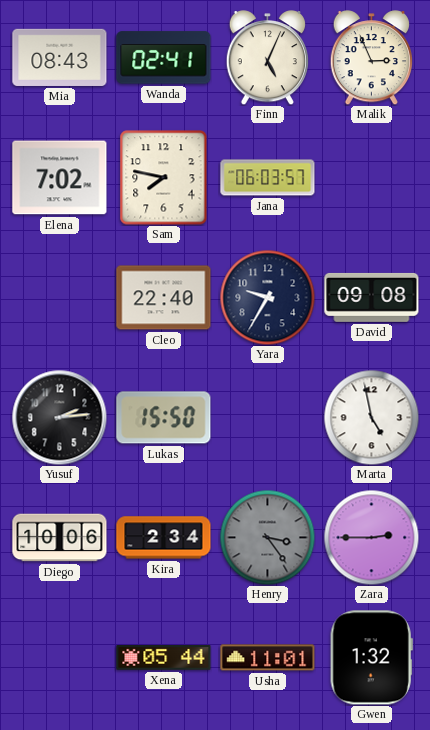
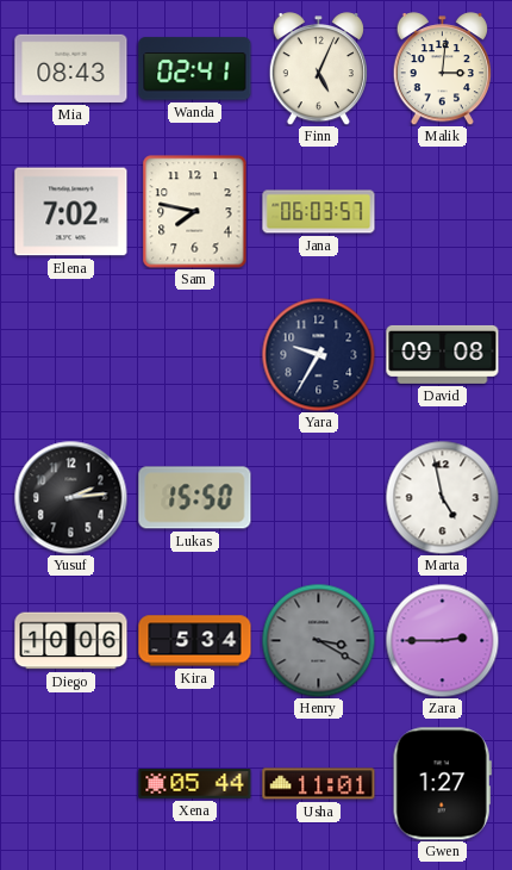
Malik: 2:56 -> 3:01 (442, 69)
Cleo: 22:40 -> none (164, 298)
Kira: 2:34 -> 5:34 (195, 641)
Henry: 3:24 -> 3:20 (318, 640)
Gwen: 1:32 -> 1:27 (442, 784)
